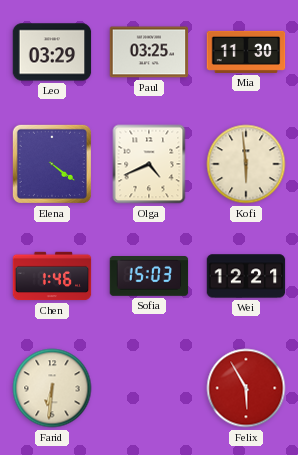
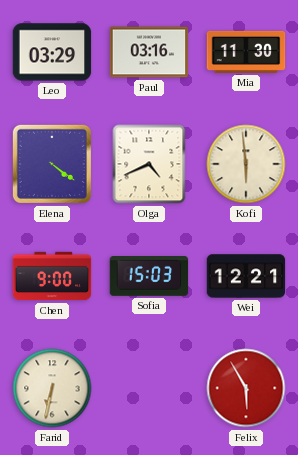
Paul: 03:25 -> 03:16 (149, 52)
Chen: 1:46 -> 9:00 (52, 276)
Farid: 6:31 -> 6:32 (52, 388)
